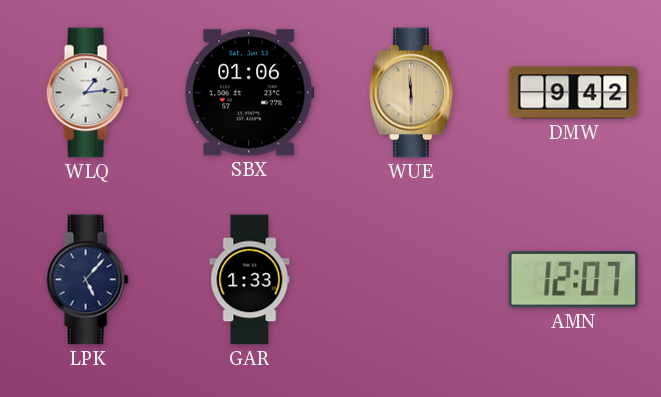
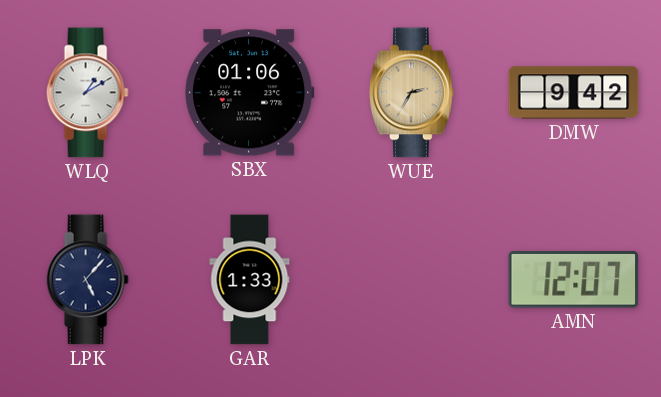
WLQ: 1:14 -> 1:10 (87, 93)
WUE: 5:59 -> 2:35 (412, 93)
